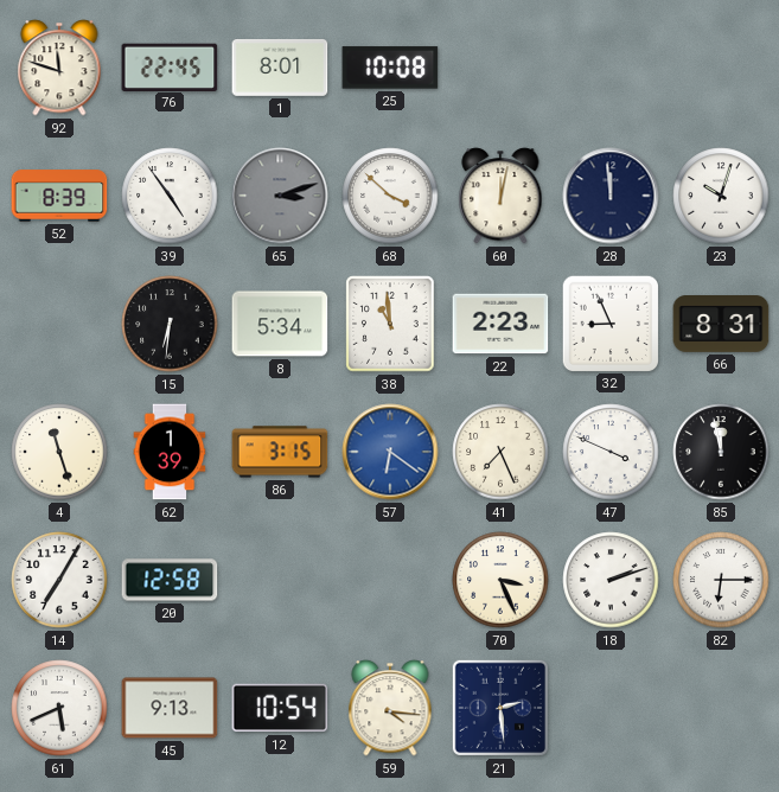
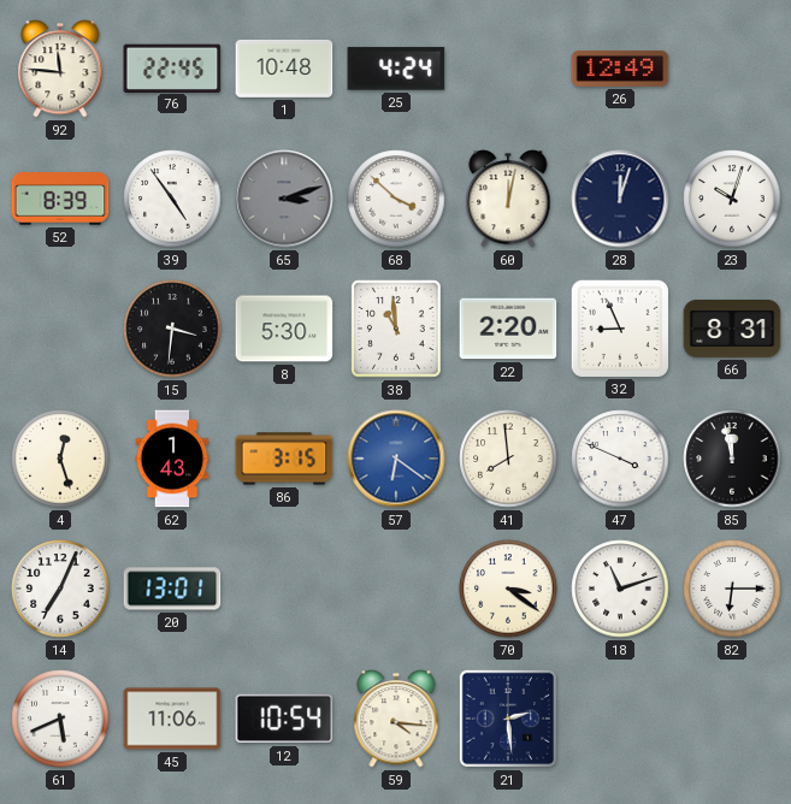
92: 11:48 -> 11:46 (60, 69)
1: 8:01 -> 10:48 (284, 69)
25: 10:08 -> 4:24 (396, 69)
26: none -> 12:49 (620, 69)
28: 11:59 -> 12:03 (620, 199)
15: 6:31 -> 3:31 (172, 329)
8: 5:34 -> 5:30 (284, 329)
22: 2:23 -> 2:20 (508, 329)
4: 11:27 -> 12:27 (60, 459)
62: 1:39 -> 1:43 (172, 459)
41: 7:26 -> 7:59 (508, 459)
14: 7:05 -> 7:04 (60, 589)
20: 12:58 -> 13:01 (172, 589)
70: 3:26 -> 3:21 (508, 589)
18: 2:12 -> 11:12 (620, 589)
45: 9:13 -> 11:06 (172, 719)
